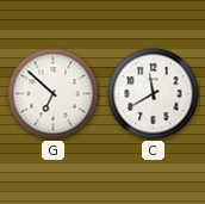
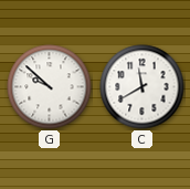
G: 6:52 -> 9:52 (50, 87)
